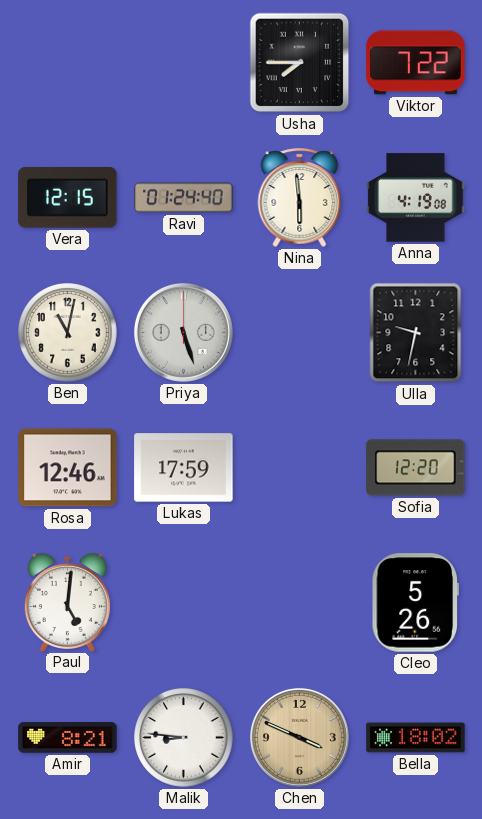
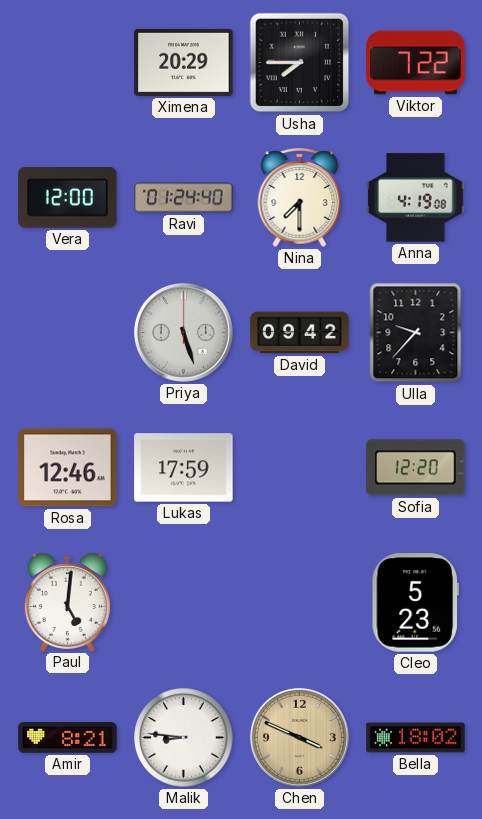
Ximena: none -> 20:29 (184, 62)
Vera: 12:15 -> 12:00 (68, 198)
Nina: 5:59 -> 7:30 (300, 197)
Ben: 11:02 -> none (68, 333)
David: none -> 09:42 (300, 333)
Ulla: 9:32 -> 9:37 (416, 333)
Cleo: 5:26 -> 5:23 (415, 603)
